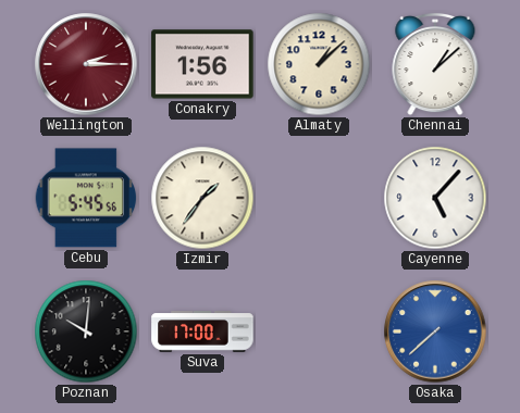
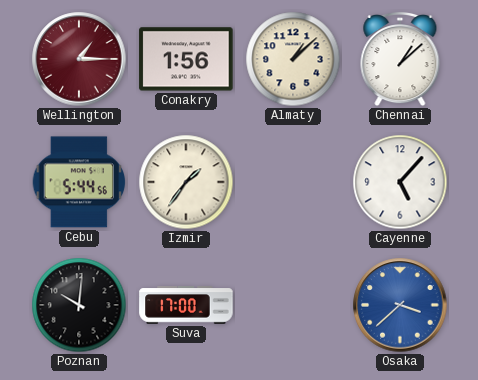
Wellington: 2:15 -> 1:15 (79, 59)
Cebu: 5:45 -> 5:44 (79, 182)
Osaka: 7:38 -> 3:38 (400, 305)
